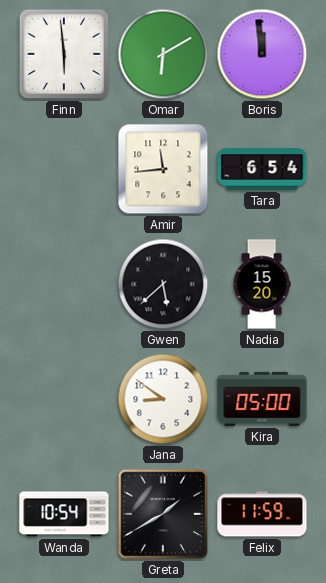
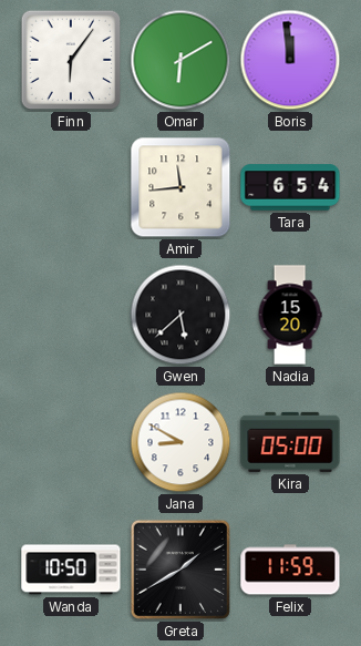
Finn: 5:59 -> 6:06 (71, 60)
Jana: 8:51 -> 8:50 (180, 442)
Wanda: 10:54 -> 10:50 (71, 570)
